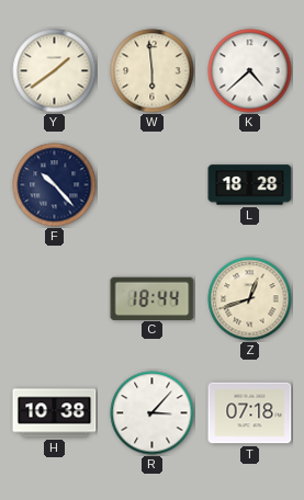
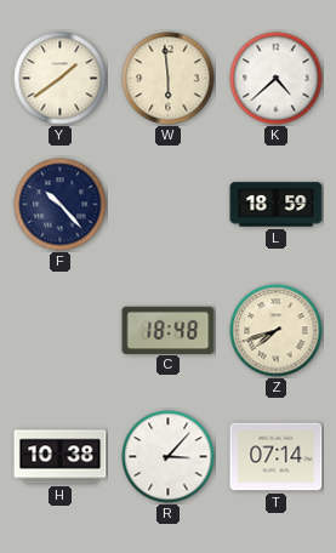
L: 18:28 -> 18:59 (277, 205)
C: 18:44 -> 18:48 (169, 330)
Z: 12:42 -> 7:42 (277, 331)
T: 07:18 -> 07:14 (277, 457)
